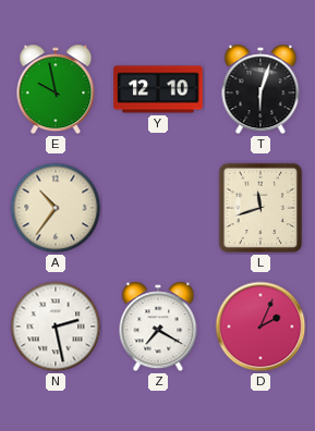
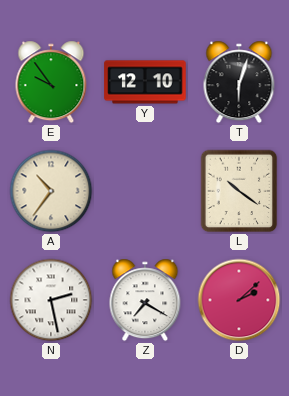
E: 9:58 -> 9:54 (51, 82)
L: 11:42 -> 10:21 (239, 191)
D: 2:04 -> 2:08 (239, 300)
